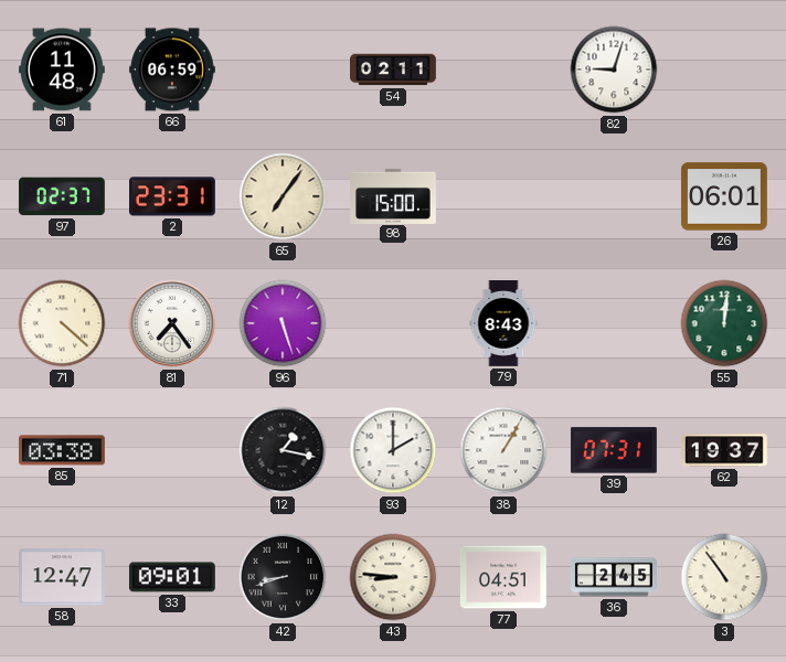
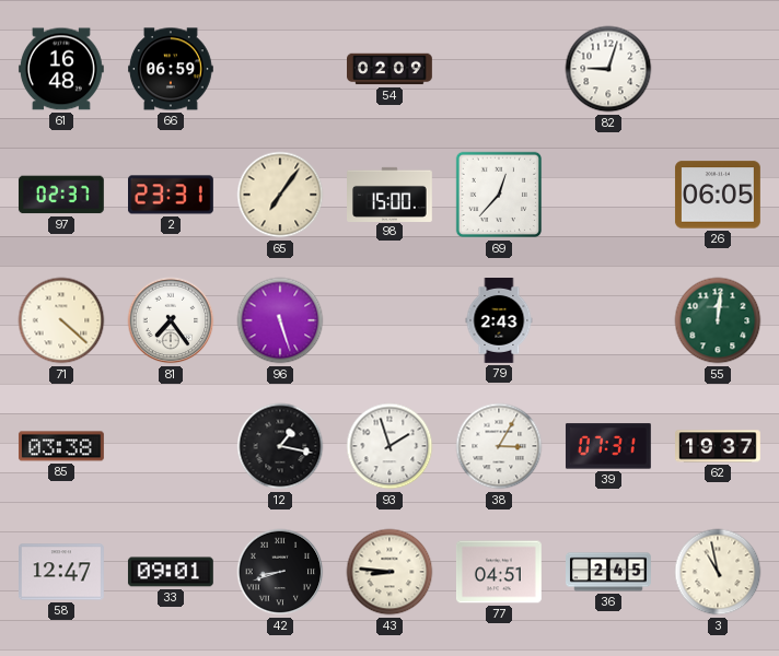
61: 11:48 -> 16:48 (61, 69)
54: 02:11 -> 02:09 (391, 69)
69: none -> 12:37 (499, 195)
26: 06:01 -> 06:05 (718, 195)
79: 8:43 -> 2:43 (499, 321)
93: 2:00 -> 1:57 (389, 446)
38: 1:05 -> 3:05 (499, 446)
3: 10:54 -> 10:58 (718, 572)
